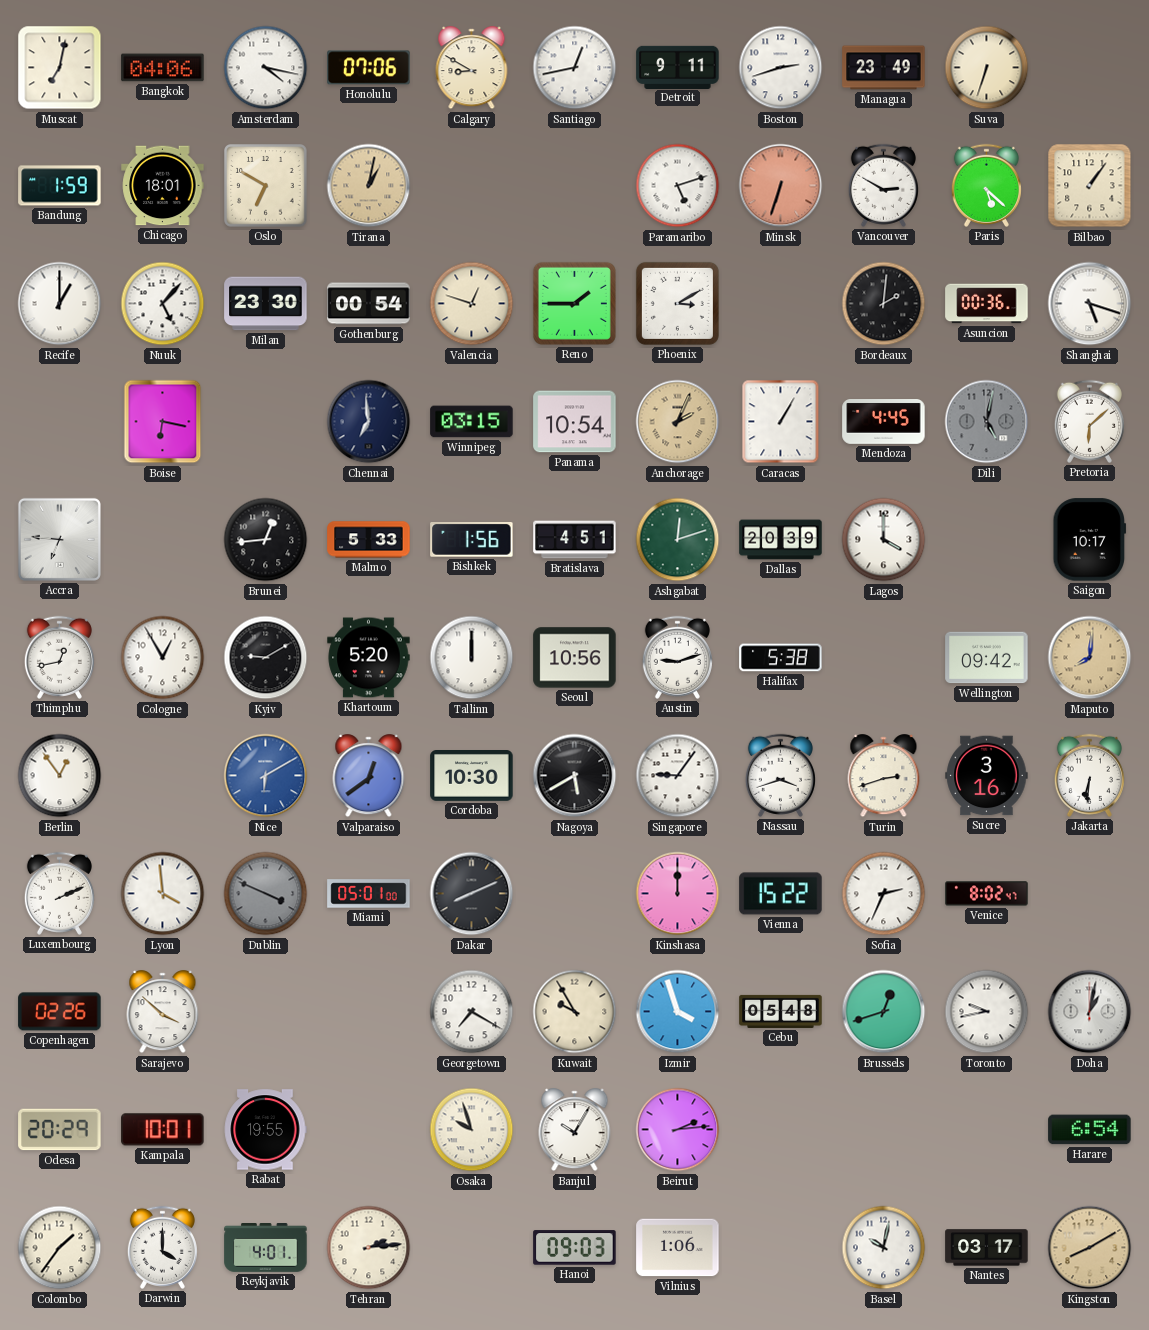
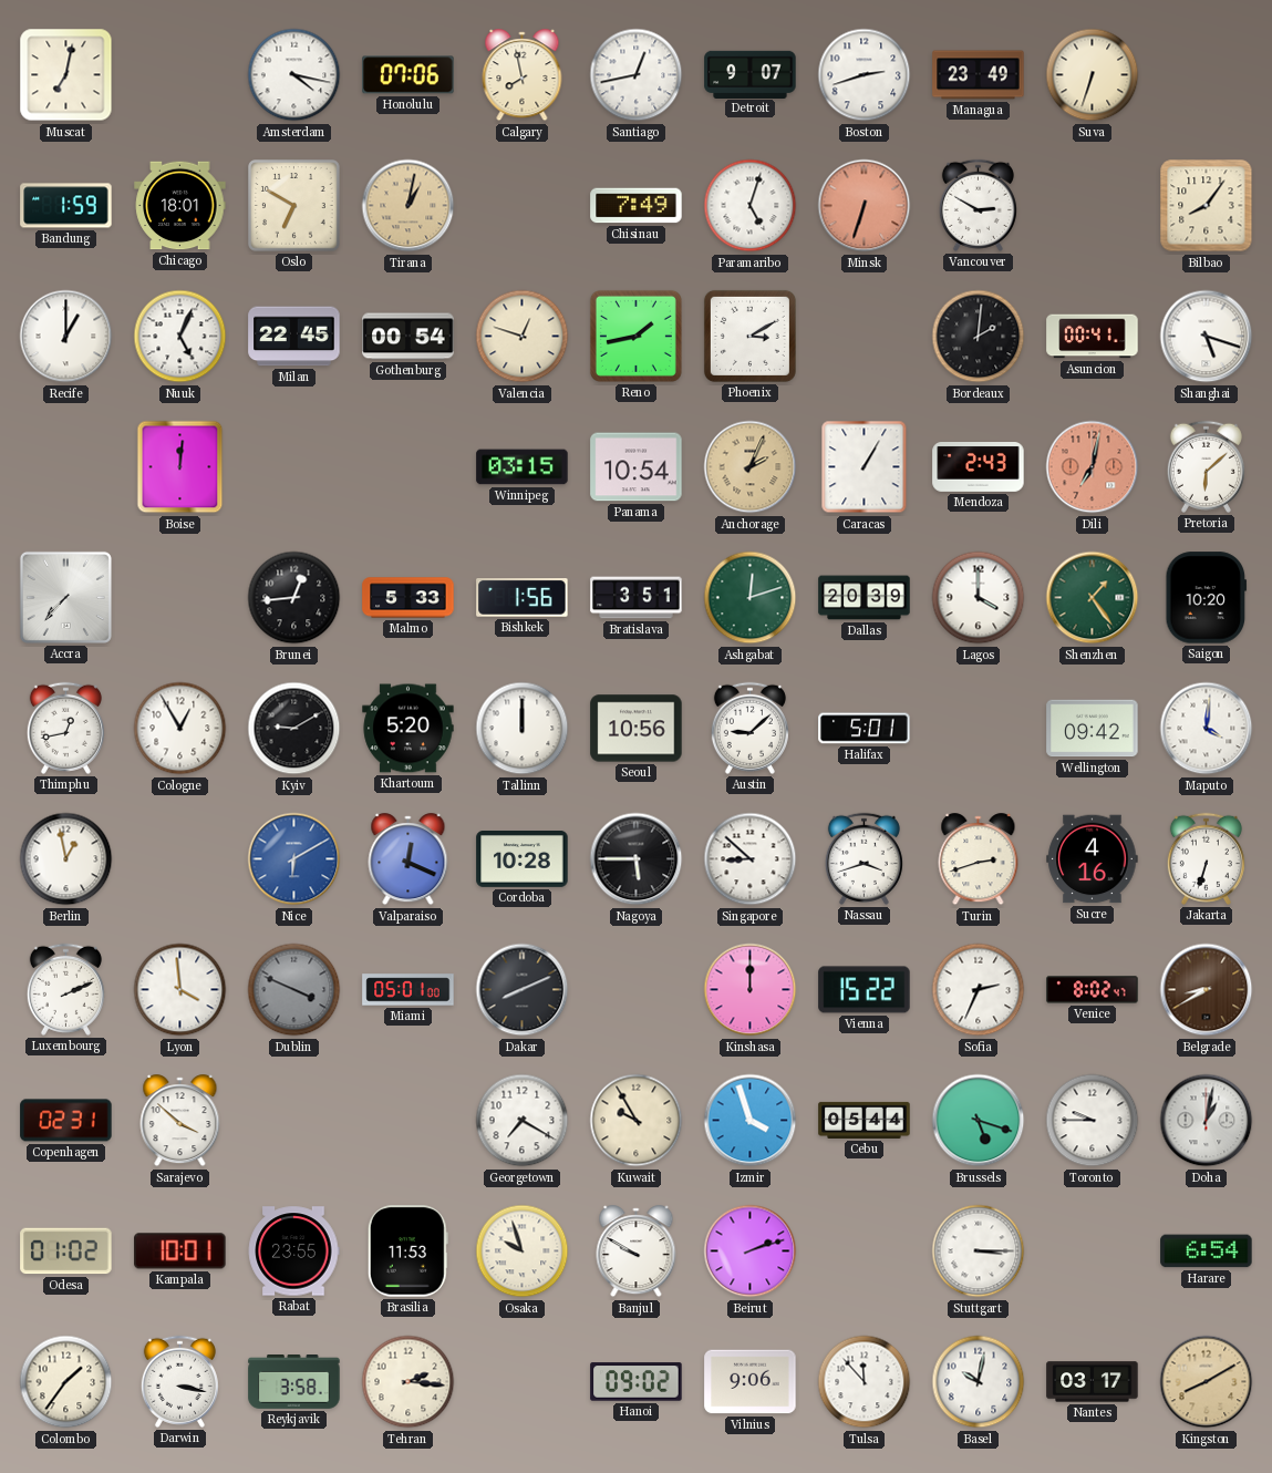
Bangkok: 04:06 -> none (163, 68)
Calgary: 8:50 -> 7:58 (523, 75)
Detroit: 9:11 -> 9:07 (751, 74)
Chisinau: none -> 7:49 (637, 206)
Paramaribo: 5:12 -> 5:03 (751, 206)
Paris: 5:22 -> none (986, 185)
Bilbao: 1:06 -> 8:06 (1207, 206)
Nuuk: 5:07 -> 5:04 (180, 337)
Milan: 23:30 -> 22:45 (294, 337)
Reno: 1:45 -> 1:43 (635, 336)
Asuncion: 00:36 -> 00:41 (1093, 337)
Boise: 6:17 -> 12:01 (180, 467)
Chennai: 6:59 -> none (369, 422)
Mendoza: 4:45 -> 2:43 (979, 467)
Dili: 5:02 -> 7:02 (1093, 467)
Dili dial: grey -> salmon (1093, 467)
Accra: 6:46 -> 7:37 (65, 597)
Bratislava: 4:51 -> 3:51 (637, 598)
Shenzhen: none -> 1:24 (1093, 598)
Saigon: 10:17 -> 10:20 (1207, 598)
Austin: 9:12 -> 9:08 (749, 728)
Halifax: 5:38 -> 5:01 (865, 729)
Maputo: 8:01 -> 4:01 (1207, 729)
Maputo dial: champagne -> white (1207, 729)
Berlin: 12:54 -> 12:58 (66, 859)
Valparaiso: 12:39 -> 12:19 (409, 859)
Cordoba: 10:30 -> 10:28 (523, 859)
Nagoya: 5:40 -> 5:45 (637, 859)
Singapore: 9:06 -> 8:52 (751, 859)
Sucre: 3:16 -> 4:16 (1093, 859)
Jakarta: 6:31 -> 6:33 (1206, 858)
Belgrade: none -> 8:40 (1207, 990)
Copenhagen: 02:26 -> 02:31 (66, 1121)
Cebu: 05:48 -> 05:44 (865, 1120)
Brussels: 12:42 -> 5:18 (979, 1121)
Toronto: 9:43 -> 9:45 (1093, 1121)
Odesa: 20:29 -> 01:02 (66, 1251)
Rabat: 19:55 -> 23:55 (293, 1251)
Brasilia: none -> 11:53 (407, 1251)
Banjul: 10:05 -> 9:50 (637, 1251)
Beirut: 2:14 -> 2:12 (751, 1251)
Stuttgart: none -> 3:15 (979, 1251)
Darwin: 4:00 -> 3:17 (179, 1381)
Reykjavik: 4:01 -> 3:58 (294, 1382)
Tehran: 2:14 -> 2:16 (409, 1382)
Hanoi: 09:03 -> 09:02 (637, 1382)
Vilnius: 1:06 -> 9:06 (751, 1382)
Tulsa: none -> 11:53 (865, 1382)
